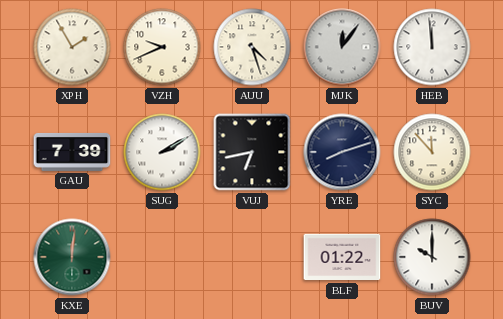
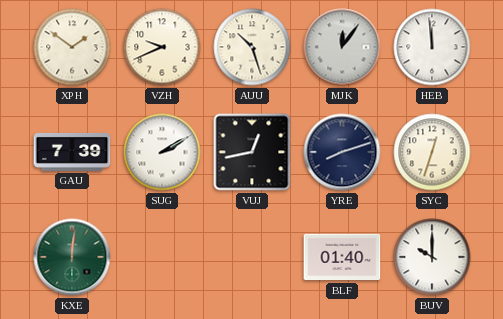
XPH: 1:55 -> 1:51 (72, 47)
AUU: 4:27 -> 10:27 (252, 47)
VUJ: 6:43 -> 12:43 (252, 152)
SYC: 11:53 -> 12:33 (432, 152)
BLF: 01:22 -> 01:40 (342, 257)
